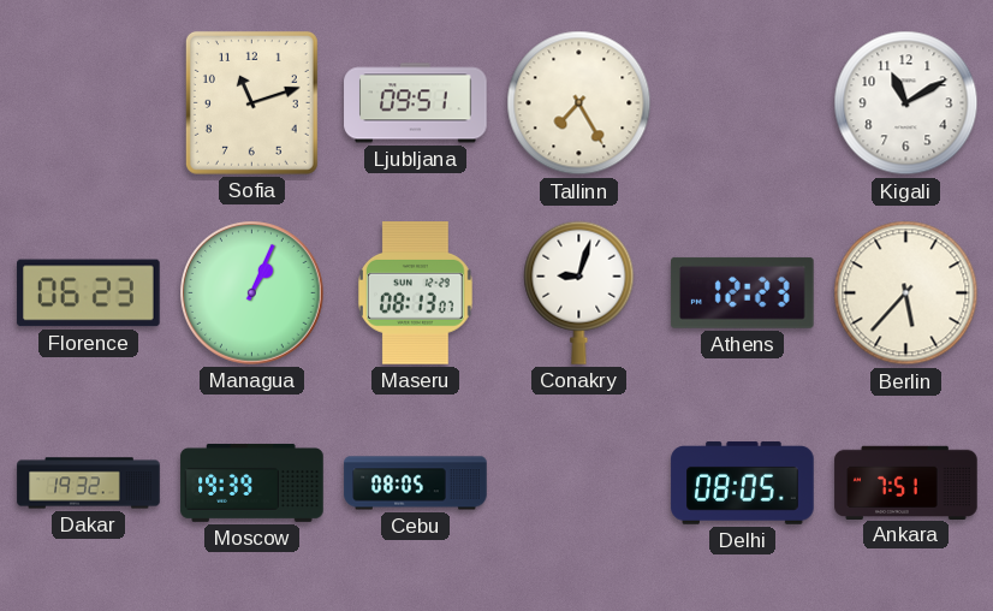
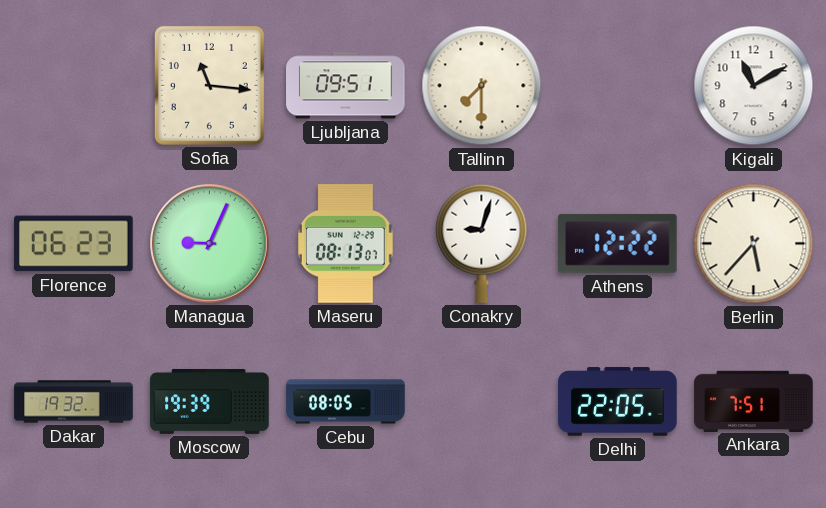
Sofia: 11:12 -> 11:16 (209, 85)
Tallinn: 7:25 -> 7:30 (482, 86)
Managua: 1:04 -> 9:04 (210, 244)
Athens: 12:23 -> 12:22 (618, 243)
Delhi: 08:05 -> 22:05 (618, 402)
